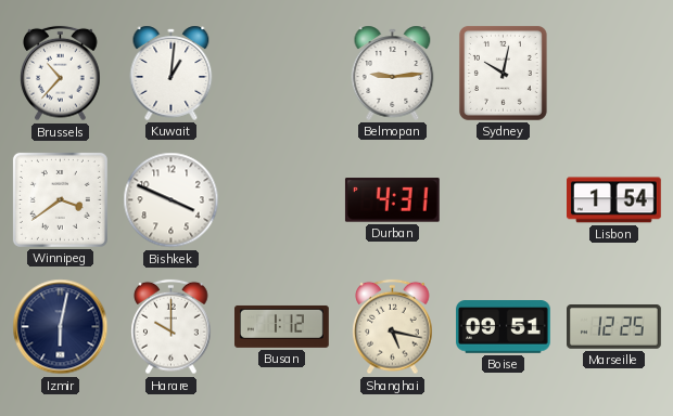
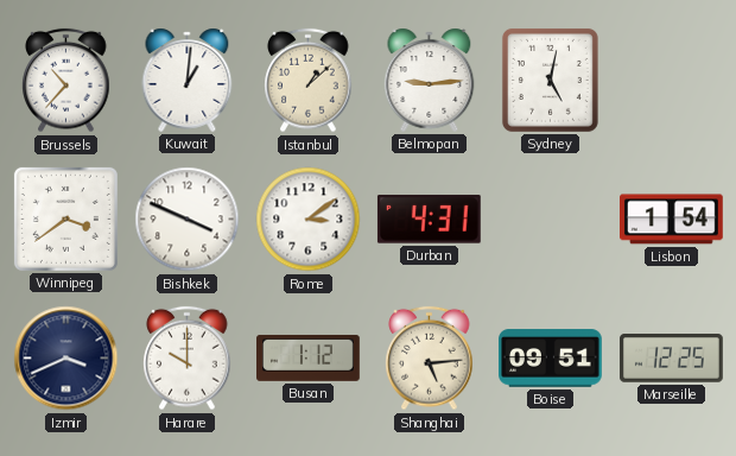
Istanbul: none -> 1:08 (309, 81)
Sydney: 10:02 -> 5:02 (550, 80)
Rome: none -> 3:09 (309, 220)
Izmir: 6:02 -> 3:41 (66, 359)
Shanghai: 5:17 -> 5:14 (430, 359)
